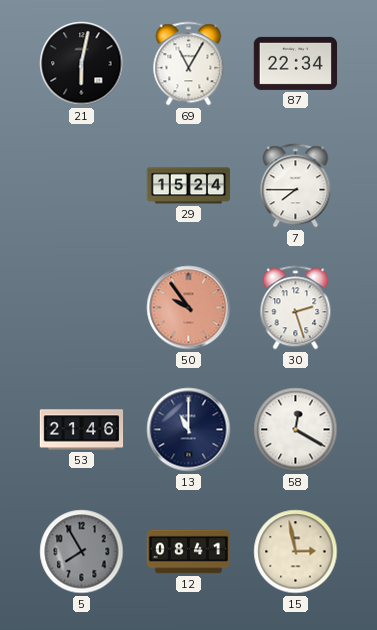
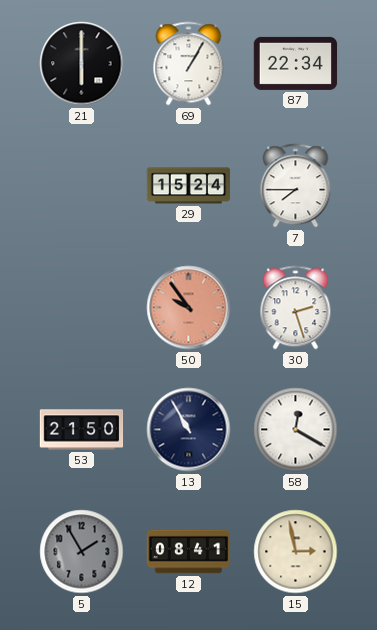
21: 6:02 -> 6:00 (82, 64)
69: 11:05 -> 1:05 (189, 64)
53: 21:46 -> 21:50 (82, 430)
13: 11:00 -> 10:55 (189, 430)
5: 7:55 -> 1:55 (82, 552)
